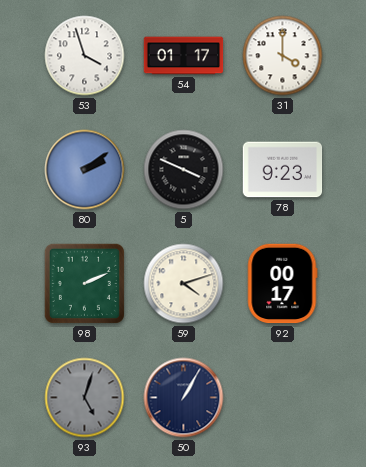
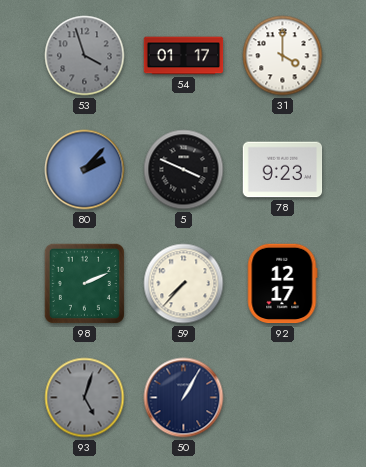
53 dial: white -> grey (85, 56)
80: 2:09 -> 2:07 (85, 170)
59: 4:12 -> 7:37 (184, 284)
92: 00:17 -> 12:17 (283, 284)
